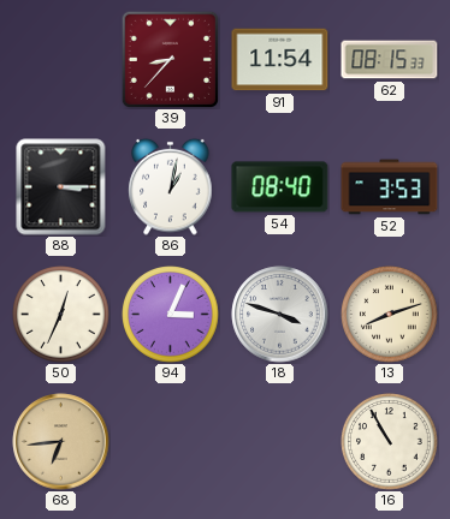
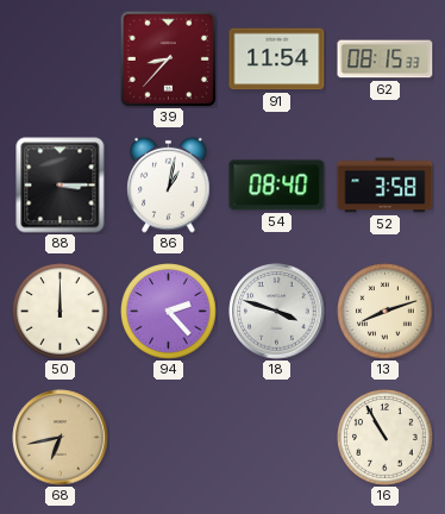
52: 3:53 -> 3:58 (386, 186)
50: 12:34 -> 12:00 (61, 312)
94: 3:04 -> 2:23 (169, 312)
68: 6:44 -> 6:43 (61, 438)
